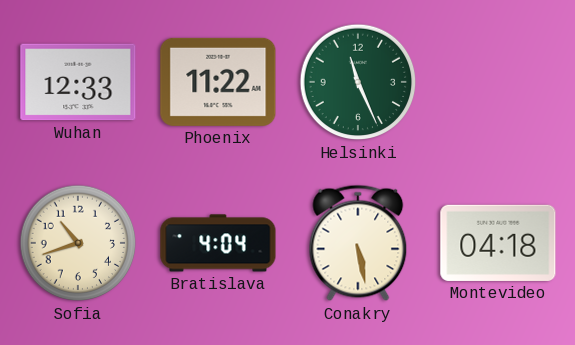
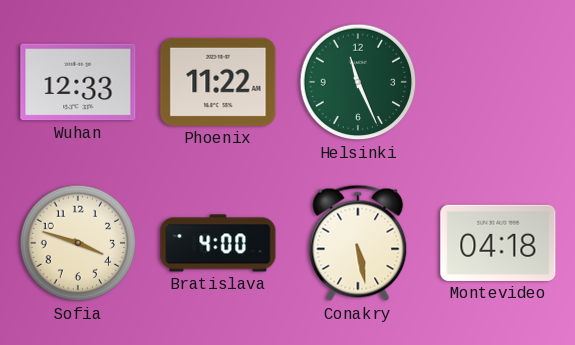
Sofia: 10:42 -> 3:48 (78, 243)
Bratislava: 4:04 -> 4:00 (218, 243)
